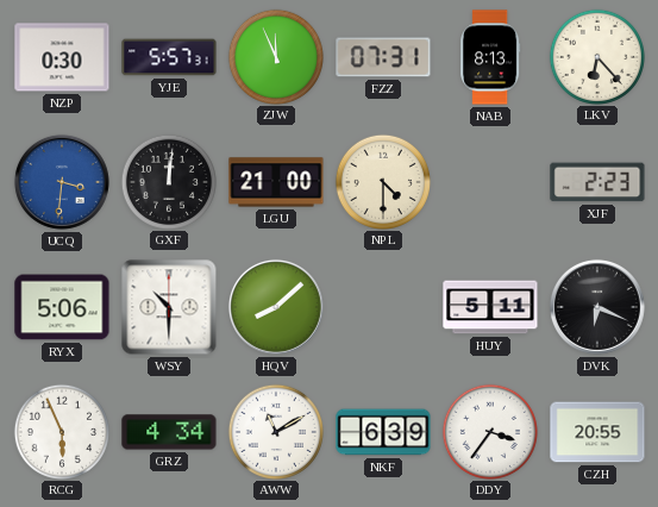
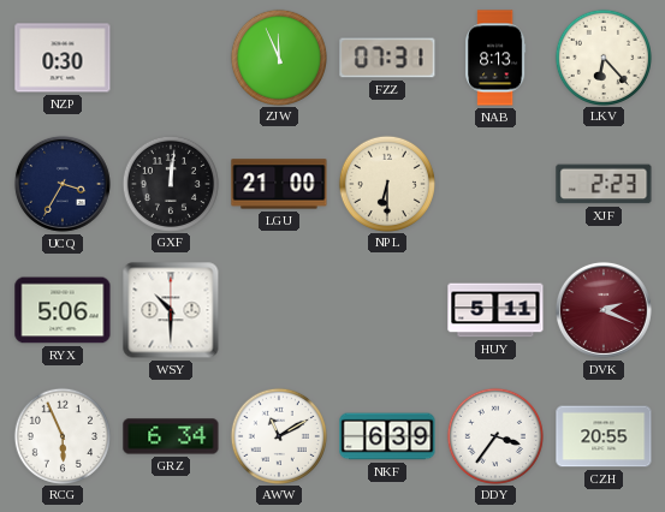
YJE: 5:57 -> none (169, 57)
UCQ: 3:31 -> 3:35 (63, 184)
UCQ dial: blue -> navy (63, 184)
NPL: 4:30 -> 6:30 (386, 183)
HQV: 8:08 -> none (276, 307)
DVK: 6:19 -> 2:19 (604, 310)
DVK dial: black -> burgundy (604, 310)
GRZ: 4:34 -> 6:34 (171, 436)
